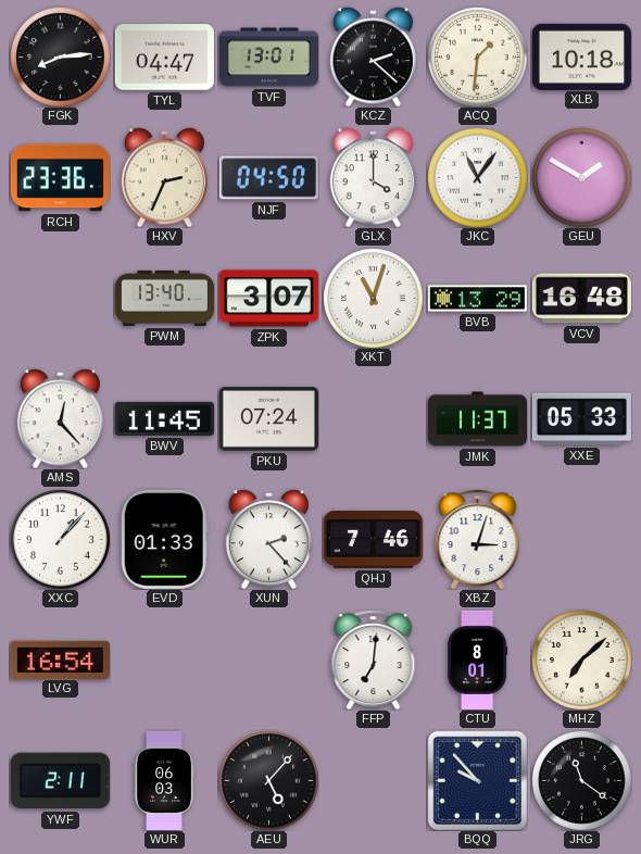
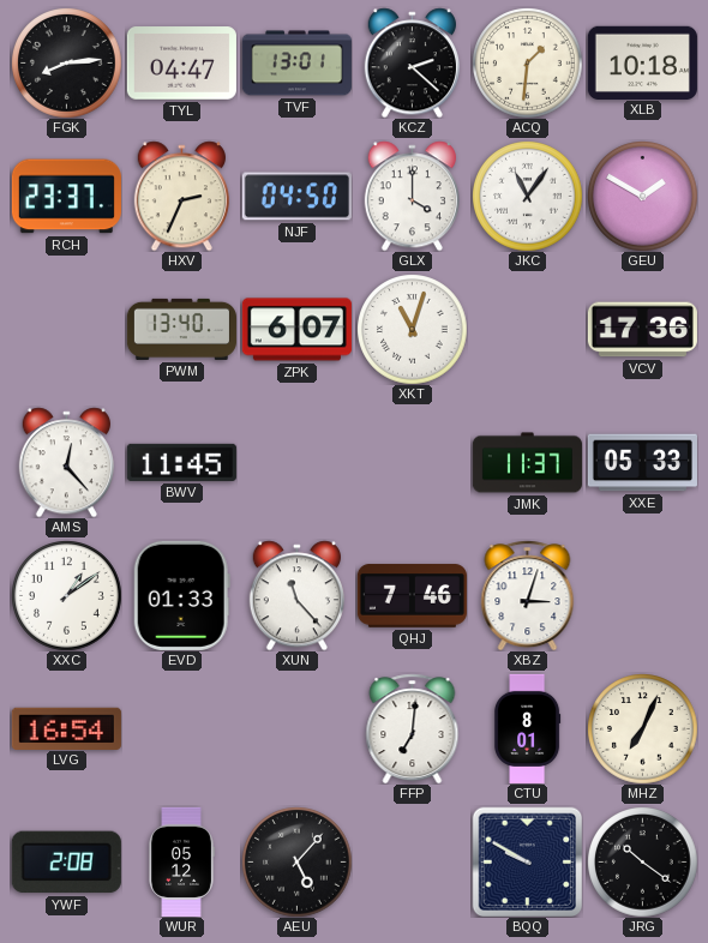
RCH: 23:36 -> 23:37 (66, 197)
ZPK: 3:07 -> 6:07 (296, 330)
BVB: 13:29 -> none (477, 299)
VCV: 16:48 -> 17:36 (642, 330)
PKU: 07:24 -> none (268, 419)
XXC: 1:07 -> 1:09 (67, 596)
XUN: 2:23 -> 11:23 (296, 595)
MHZ: 7:08 -> 7:04 (643, 729)
YWF: 2:11 -> 2:08 (66, 863)
WUR: 06:03 -> 05:12 (181, 861)
BQQ: 9:53 -> 9:50 (527, 861)
JRG: 11:21 -> 10:21 (643, 863)
